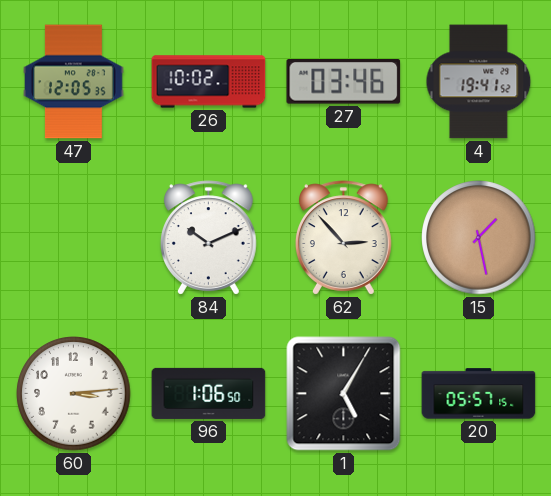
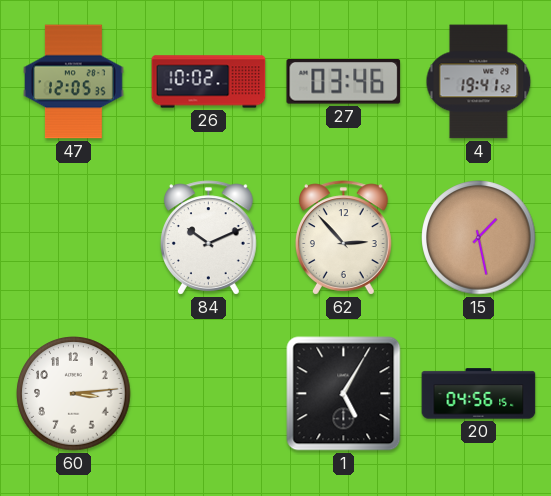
96: 1:06 -> none (209, 393)
20: 05:57 -> 04:56 (479, 394)
